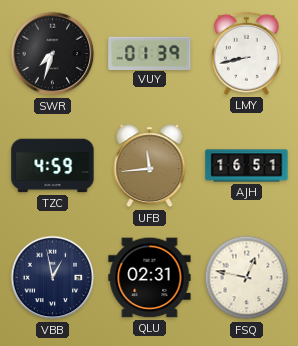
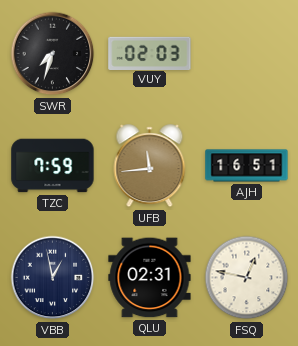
VUY: 01:39 -> 02:03 (150, 53)
LMY: 8:43 -> none (246, 53)
TZC: 4:59 -> 7:59 (53, 166)
